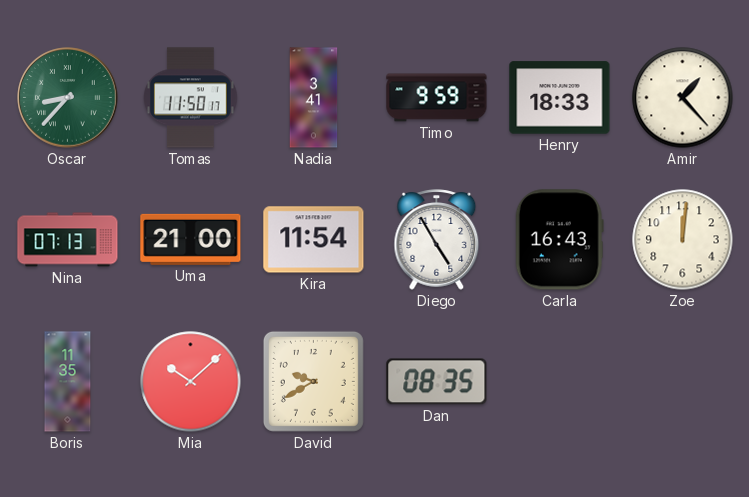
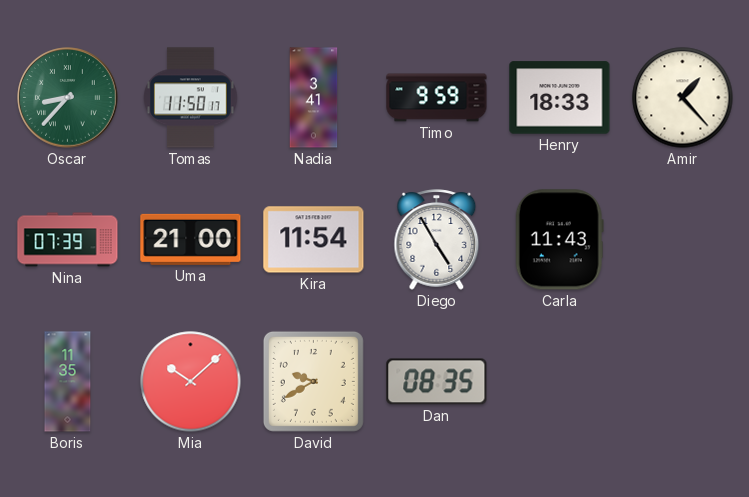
Nina: 07:13 -> 07:39 (68, 240)
Carla: 16:43 -> 11:43 (559, 240)
Zoe: 12:01 -> none (683, 240)
